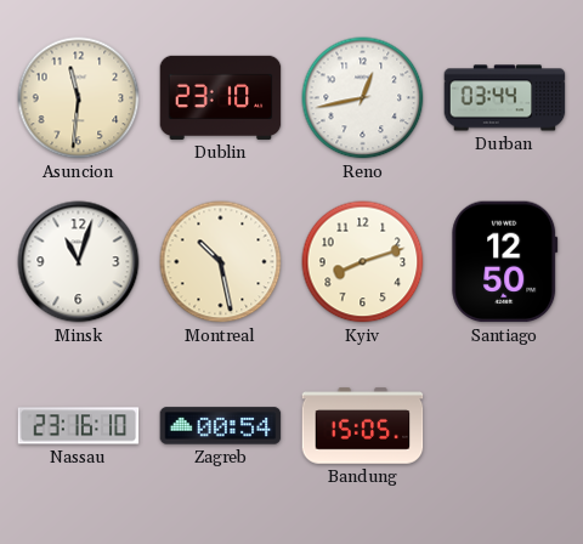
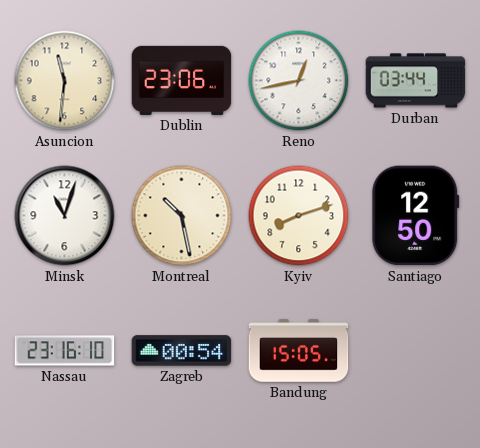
Dublin: 23:10 -> 23:06 (182, 80)
